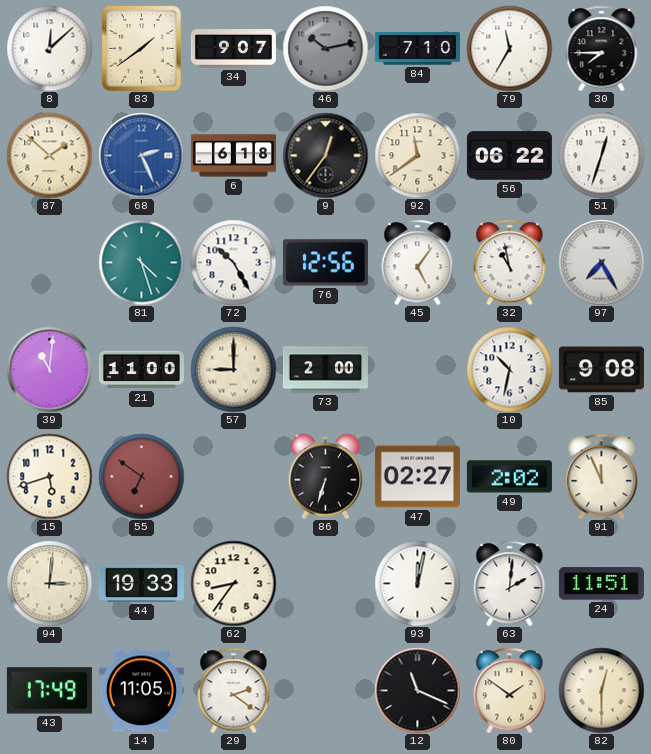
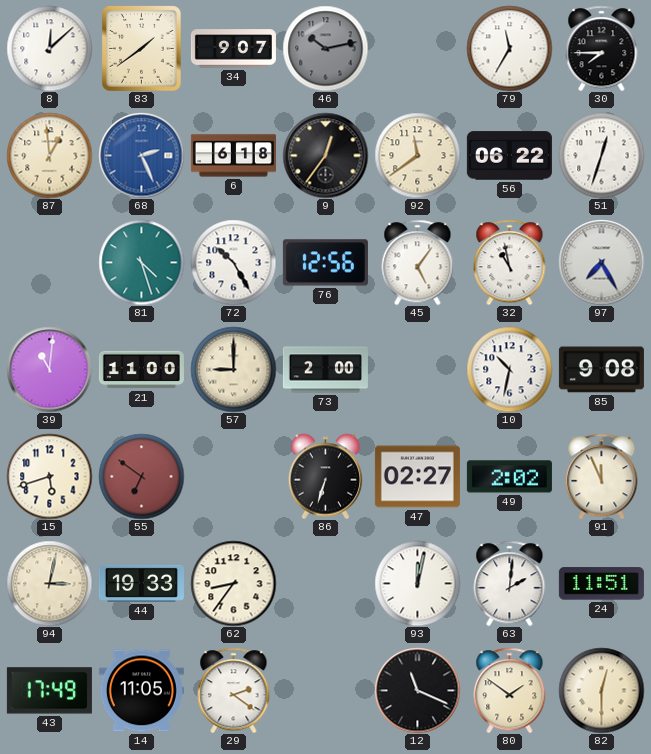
84: 7:10 -> none (417, 49)
87: 1:52 -> 12:59 (49, 155)
94: 3:01 -> 3:02 (49, 583)
